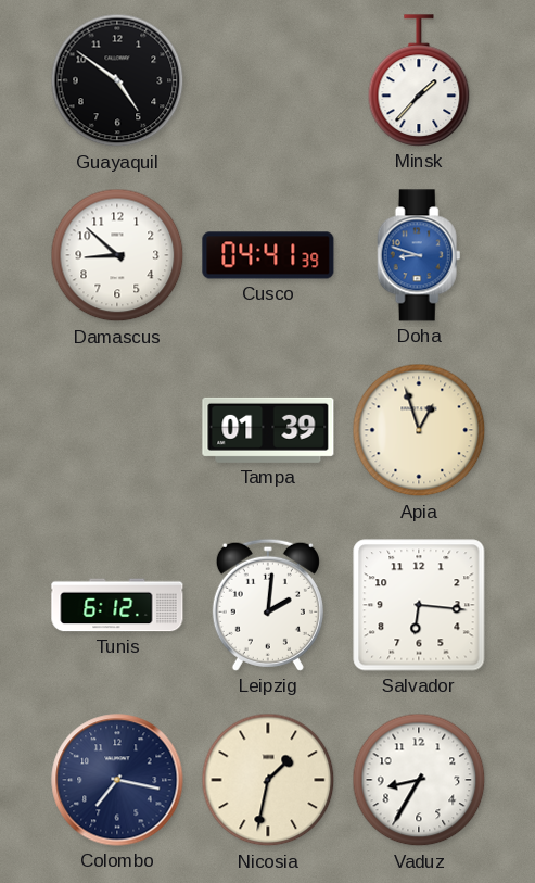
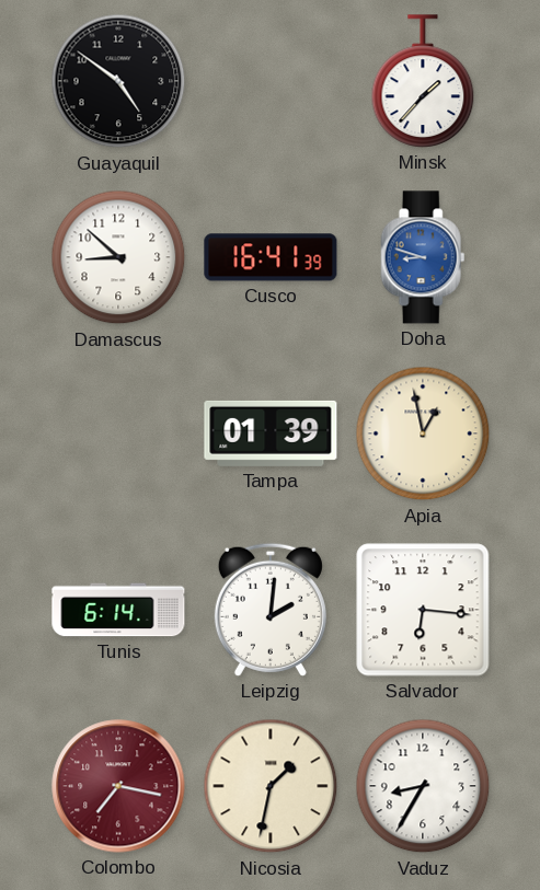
Cusco: 04:41 -> 16:41 (271, 257)
Apia: 12:57 -> 12:58 (423, 434)
Tunis: 6:12 -> 6:14 (118, 610)
Colombo dial: navy -> burgundy (118, 786)
